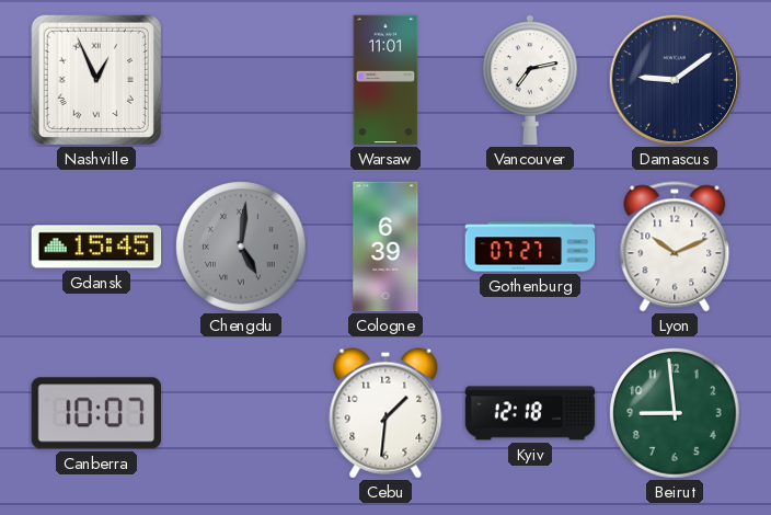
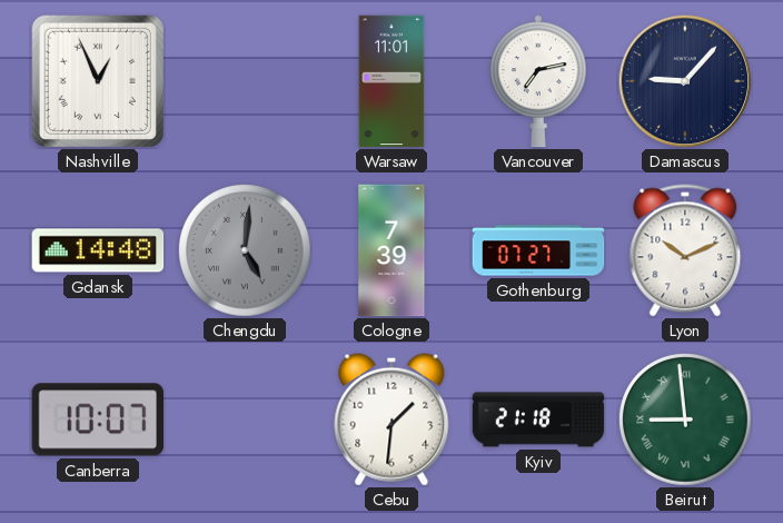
Damascus: 9:09 -> 9:07 (685, 81)
Gdansk: 15:45 -> 14:48 (98, 250)
Cologne: 6:39 -> 7:39 (391, 250)
Kyiv: 12:18 -> 21:18 (538, 420)
Beirut numerals: Arabic -> Roman (686, 421)
